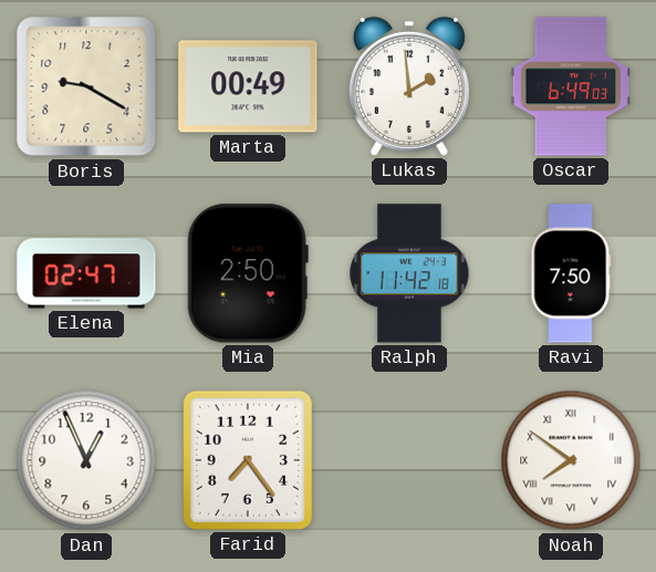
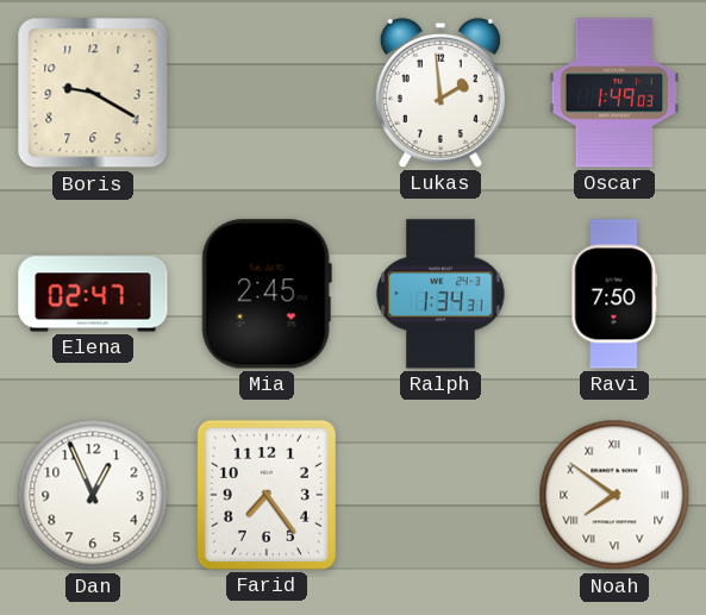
Marta: 00:49 -> none (248, 86)
Oscar: 6:49 -> 1:49 (613, 93)
Mia: 2:50 -> 2:45 (267, 294)
Ralph: 11:42 -> 1:34 (441, 294)
